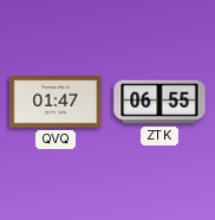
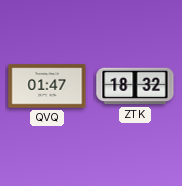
ZTK: 06:55 -> 18:32 (135, 86)
